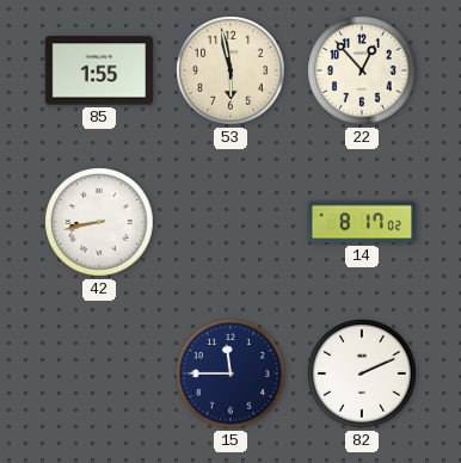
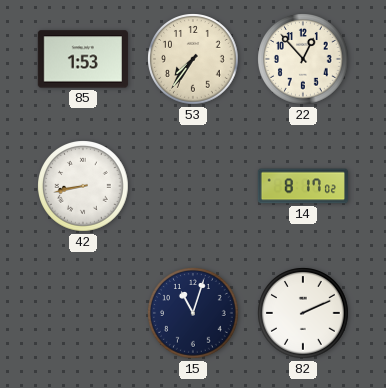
85: 1:55 -> 1:53 (83, 59)
53: 5:58 -> 7:36 (193, 59)
15: 11:45 -> 11:03 (193, 313)
